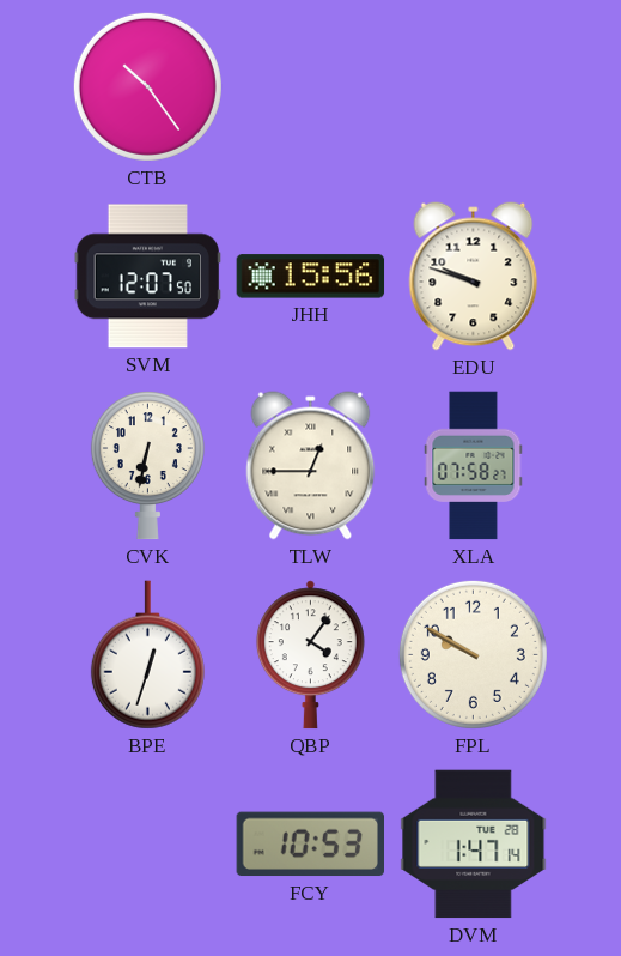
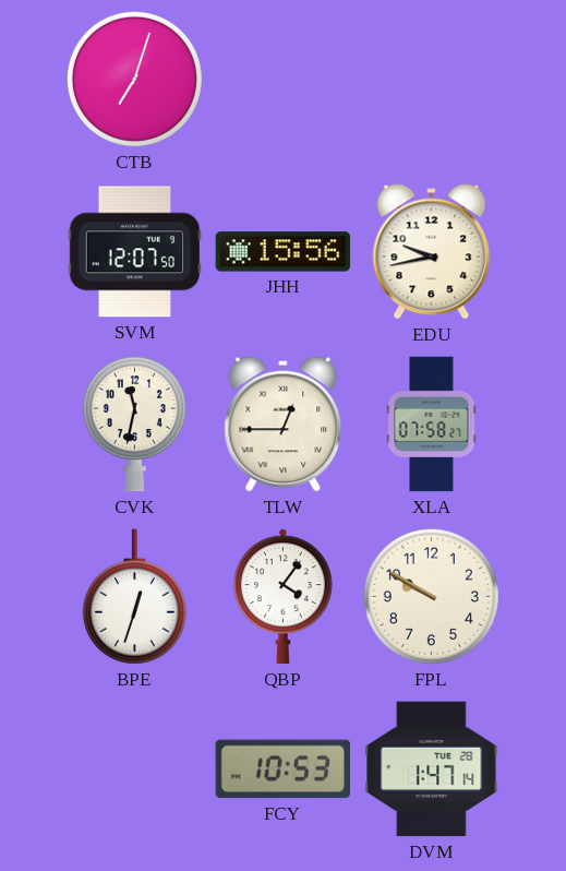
CTB: 10:24 -> 7:03 (134, 79)
EDU: 9:48 -> 9:43 (432, 252)
CVK: 6:32 -> 11:32 (134, 425)
